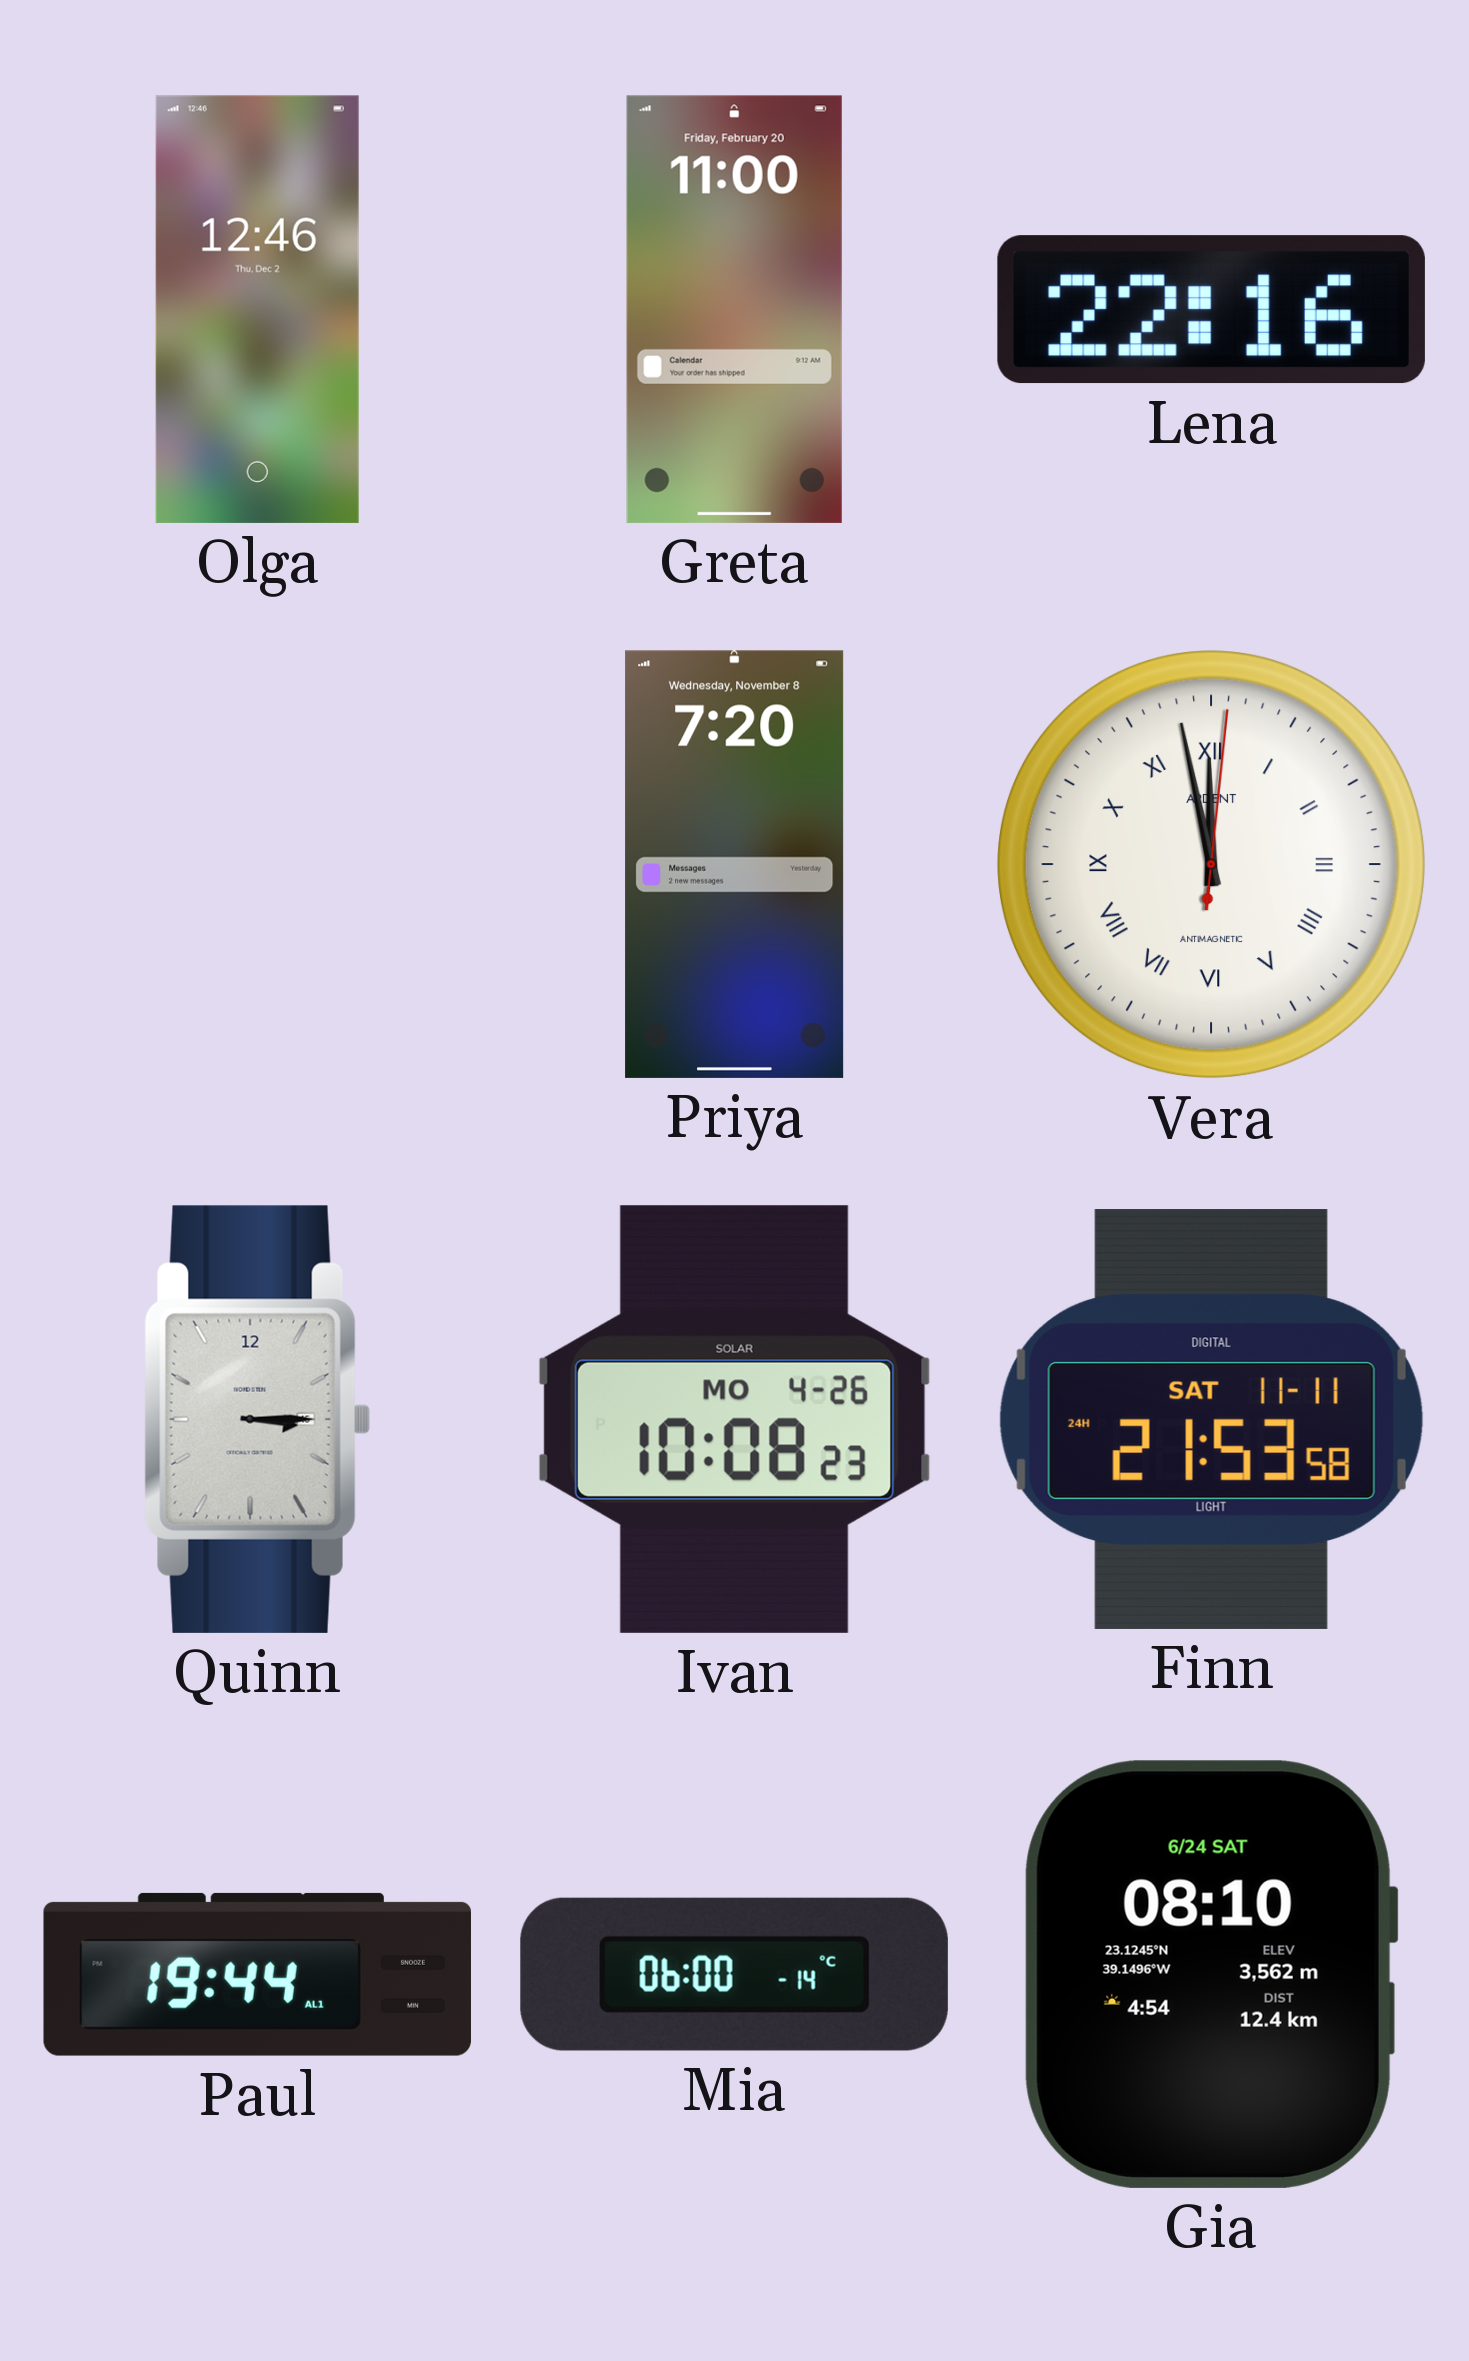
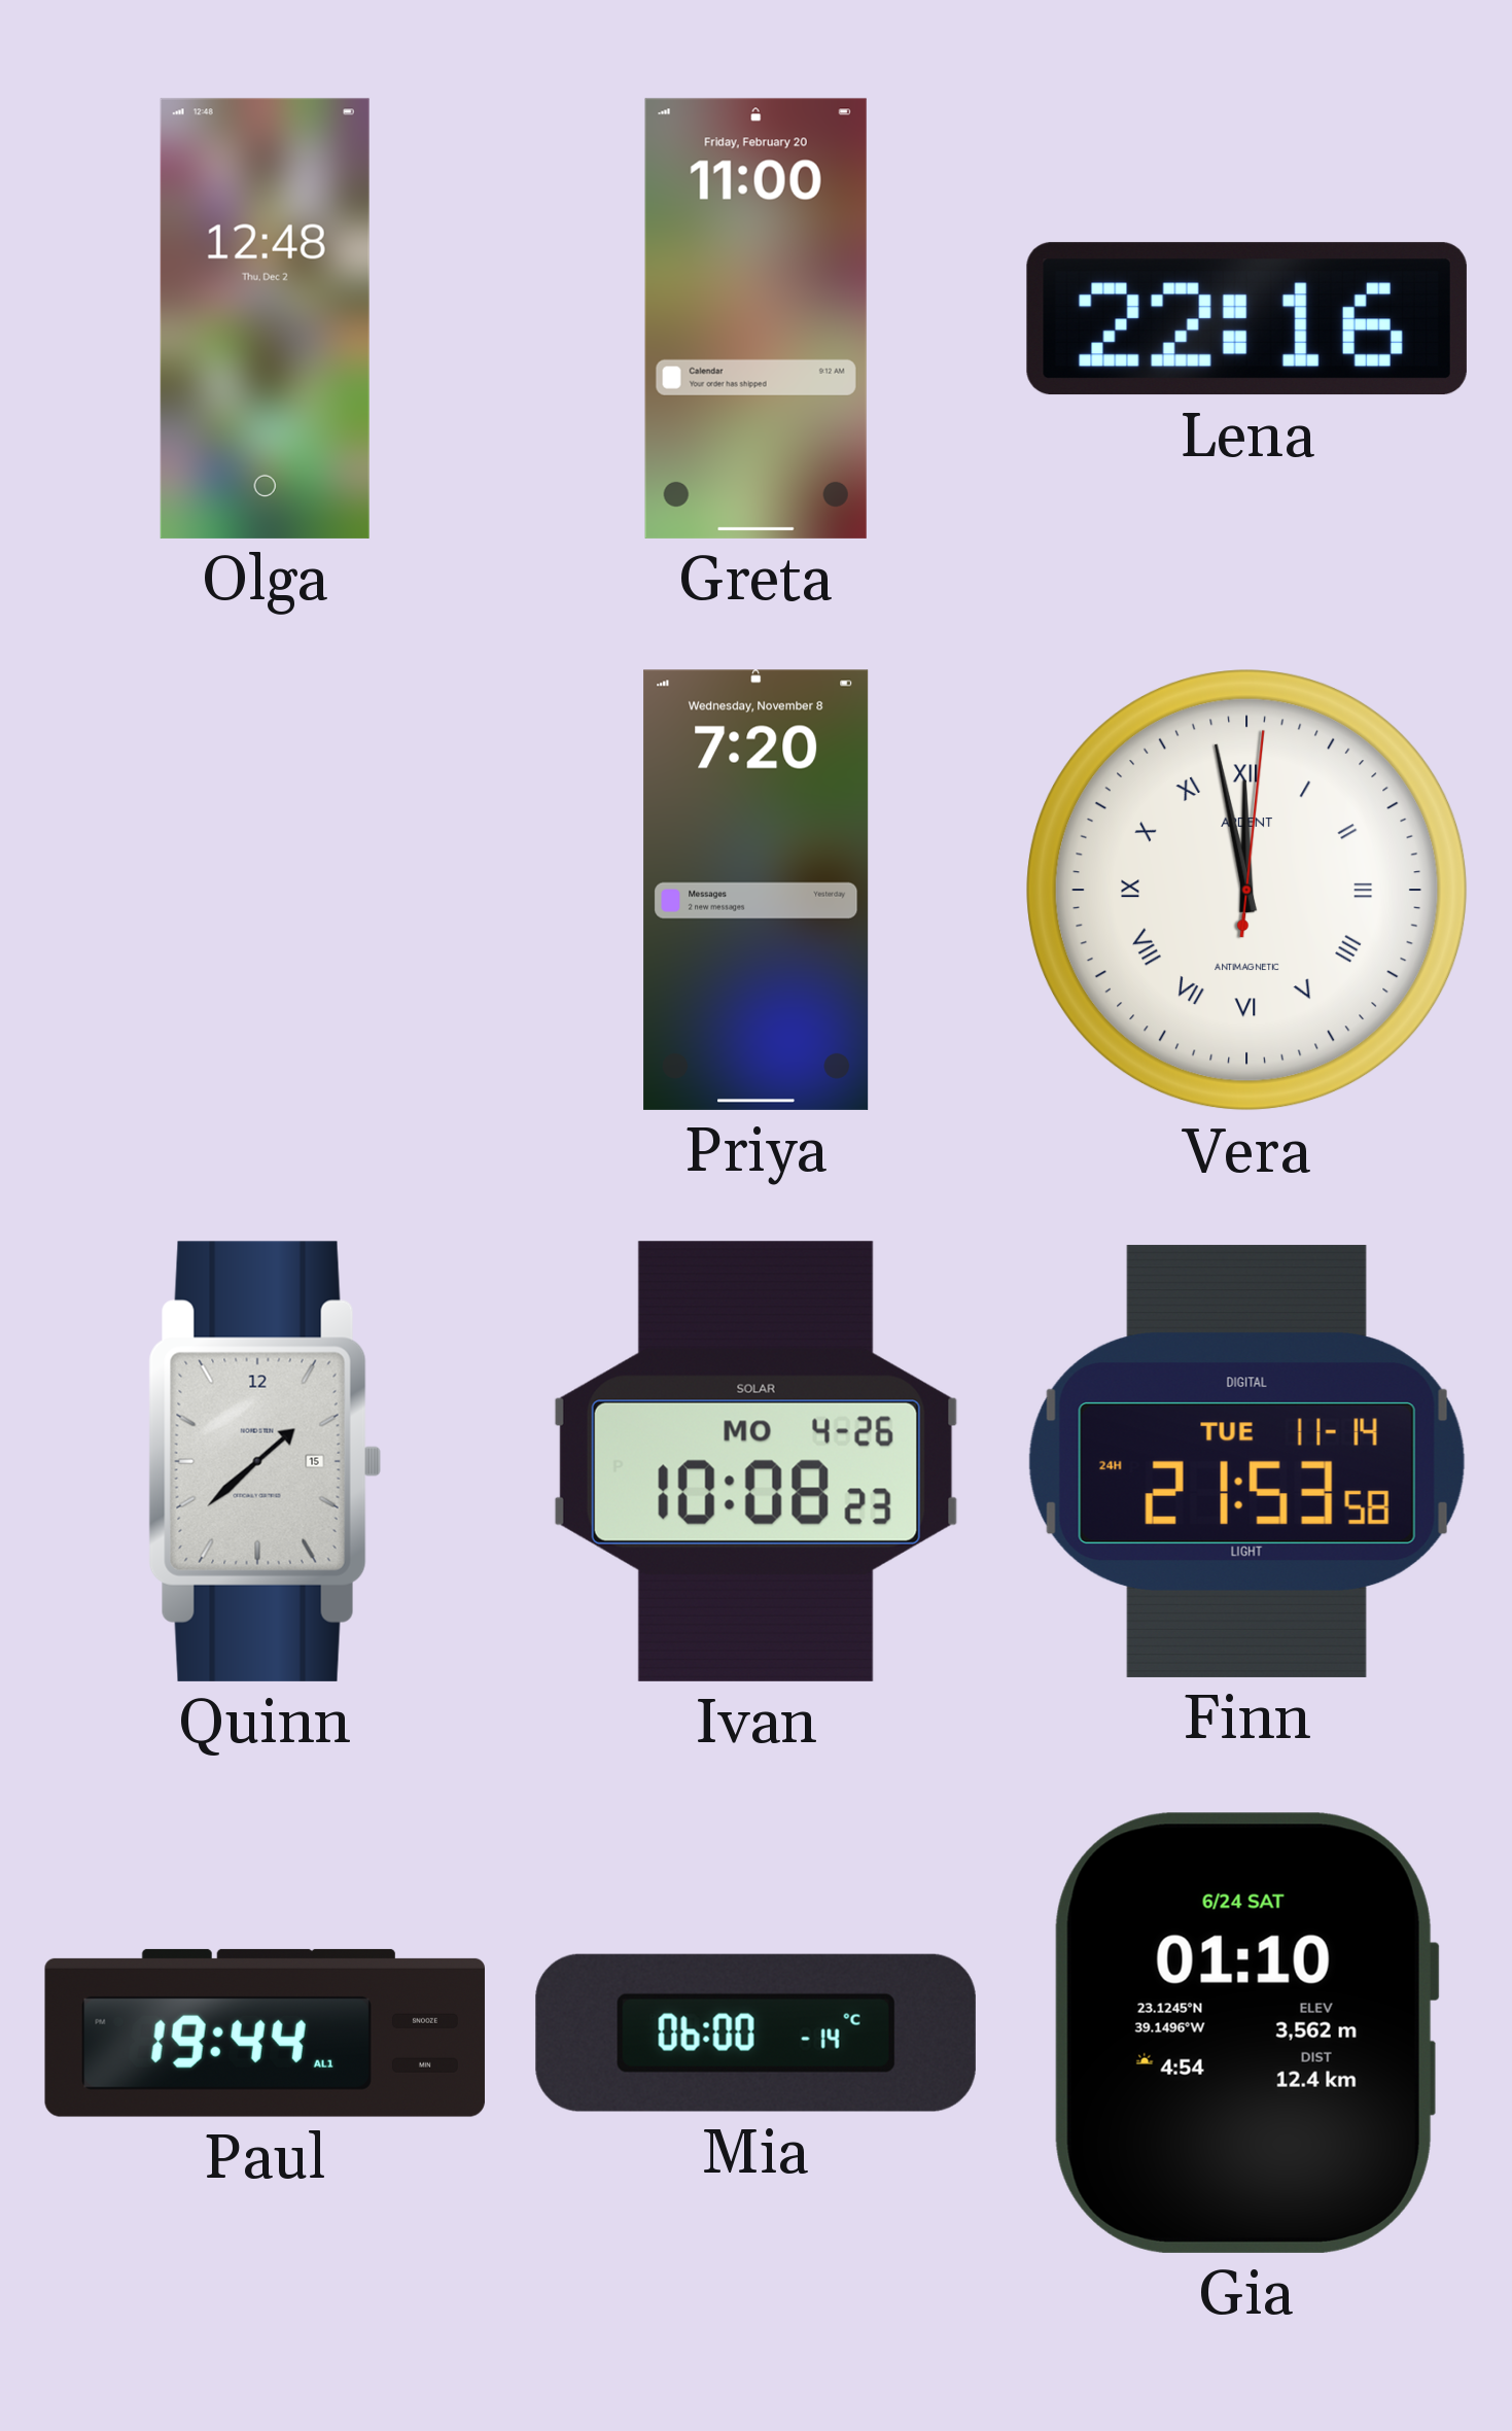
Olga: 12:46 -> 12:48 (265, 318)
Quinn: 3:15 -> 1:38 (265, 1461)
Finn date: SAT 11-11 -> TUE 11-14 (1246, 1461)
Gia: 08:10 -> 01:10 (1246, 2033)
